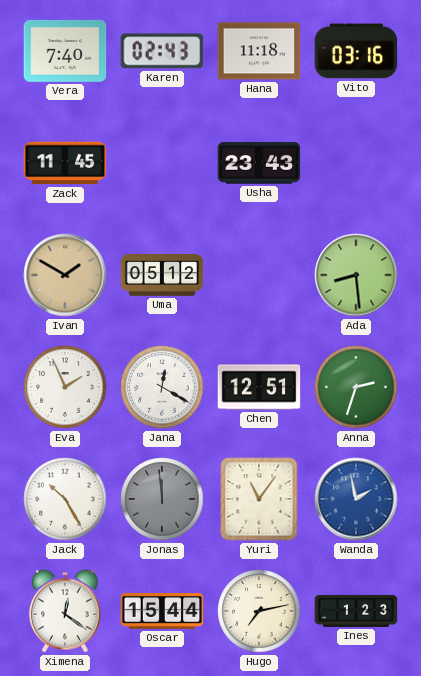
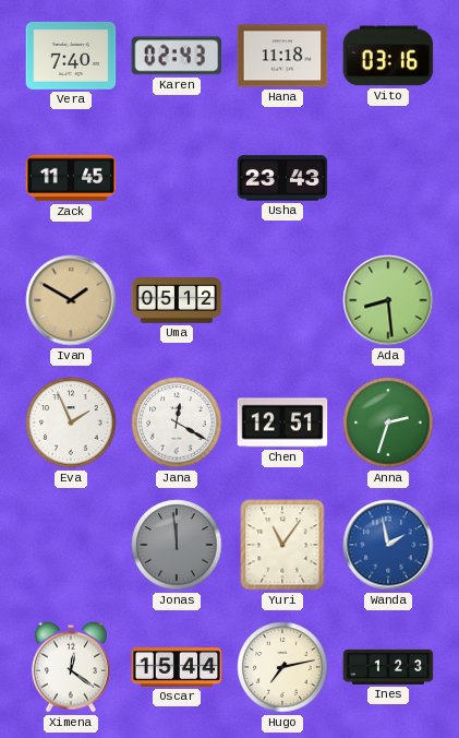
Jack: 10:25 -> none (65, 499)
